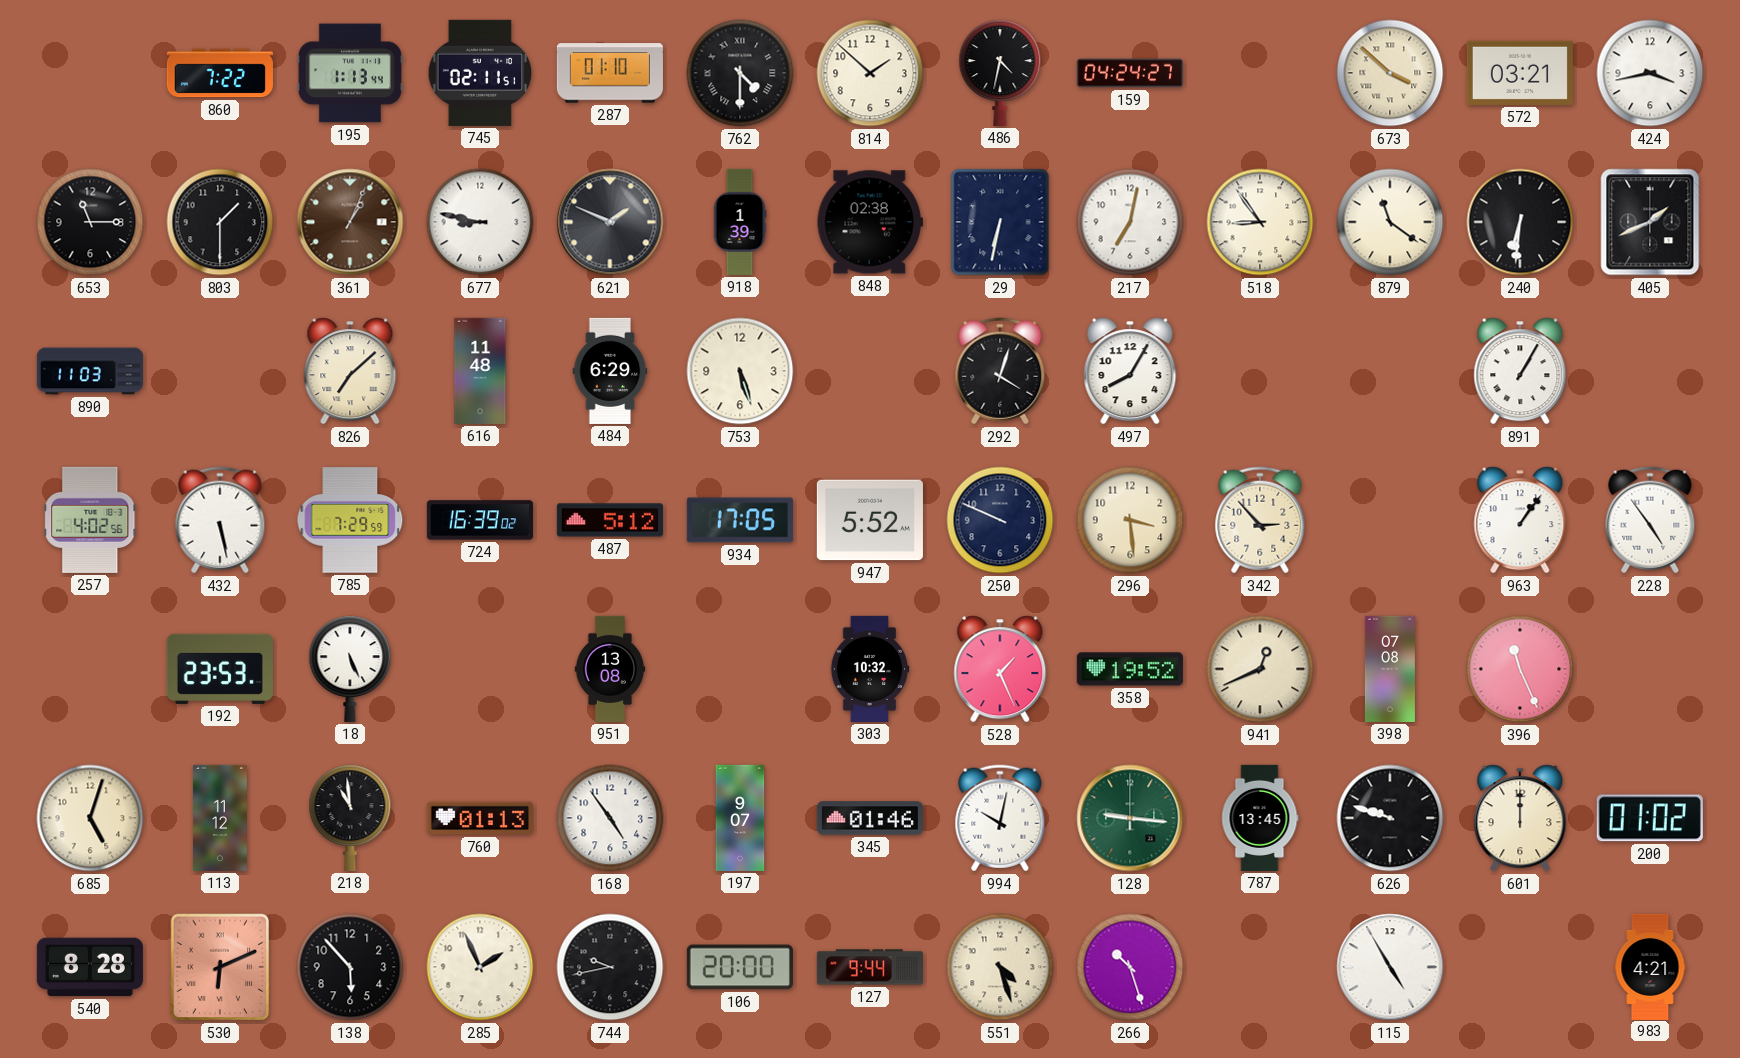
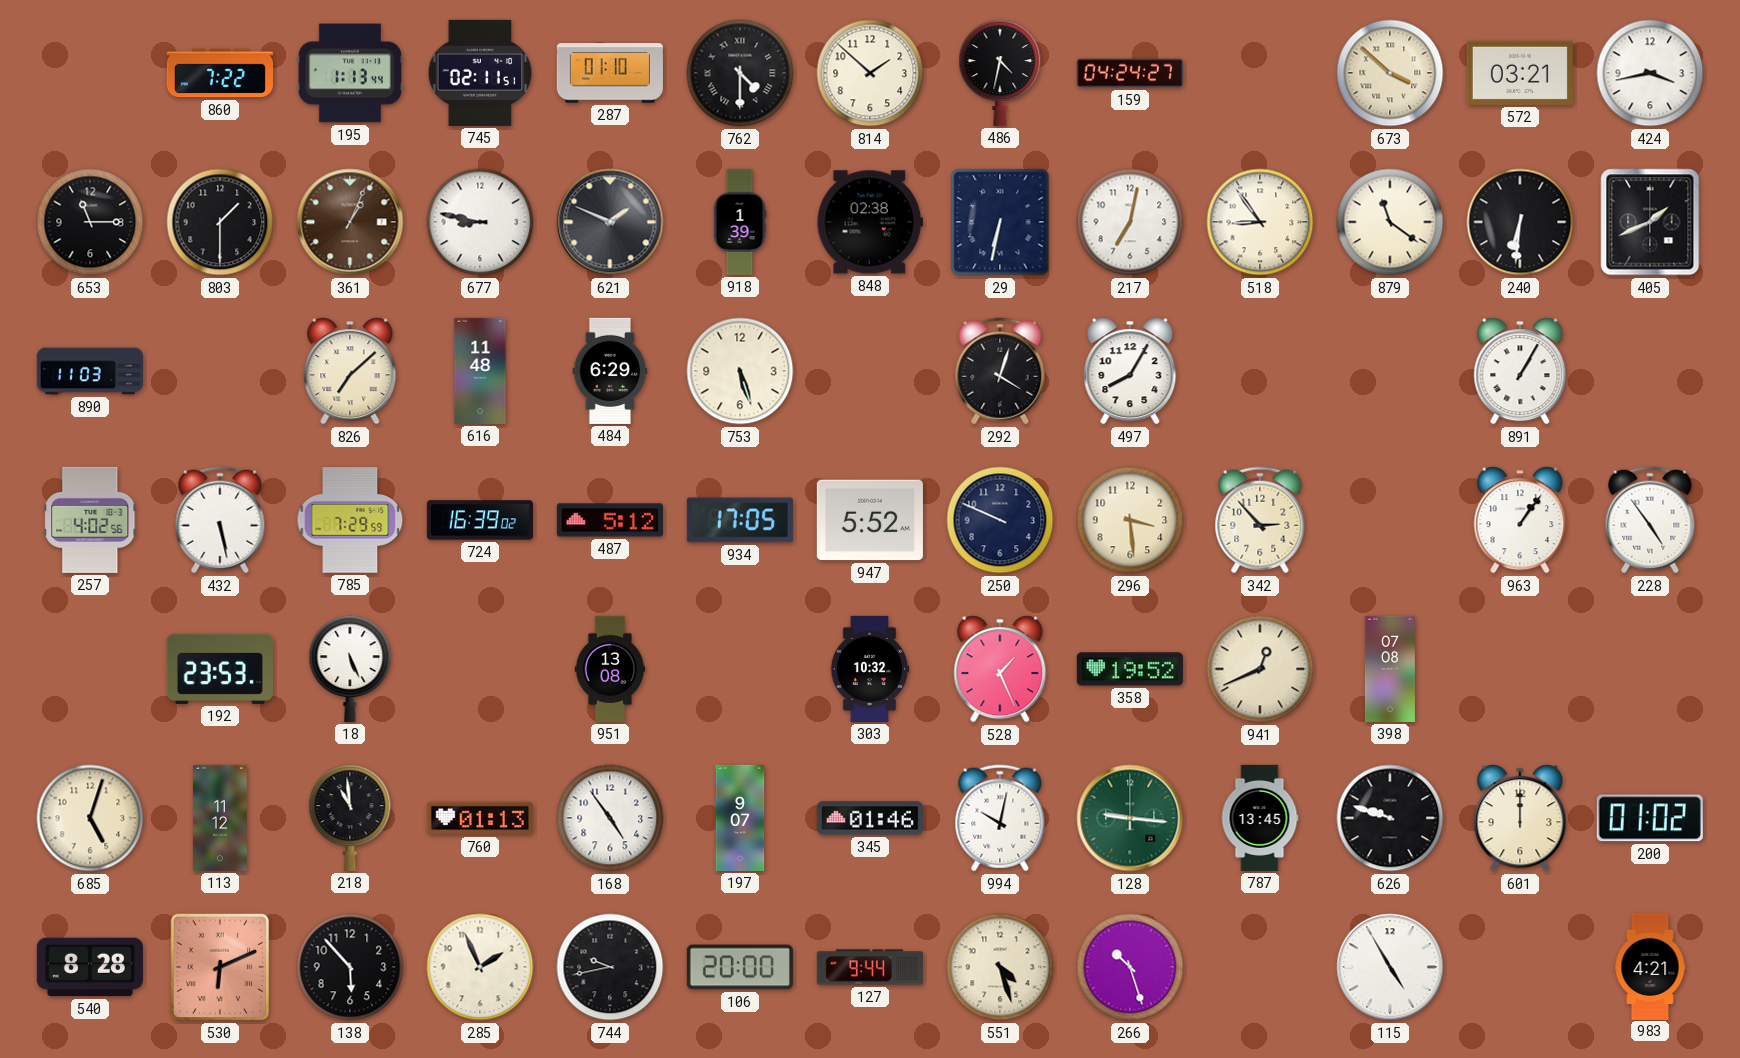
396: 11:26 -> none (1520, 669)
